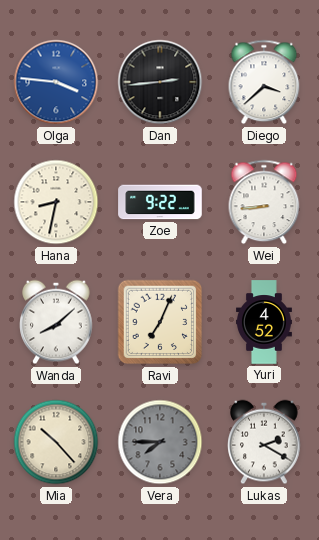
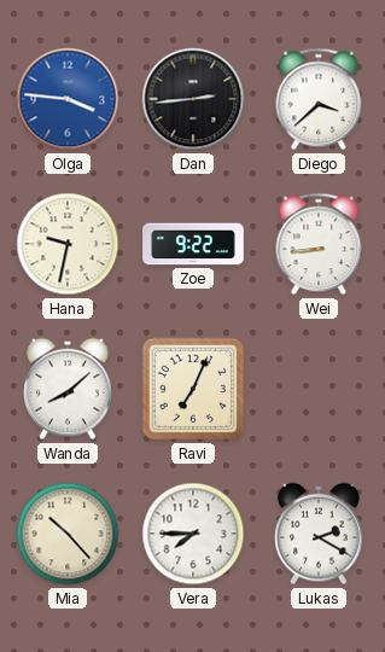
Hana: 8:32 -> 9:32 (68, 244)
Yuri: 4:52 -> none (265, 322)
Vera dial: grey -> white (193, 534)
